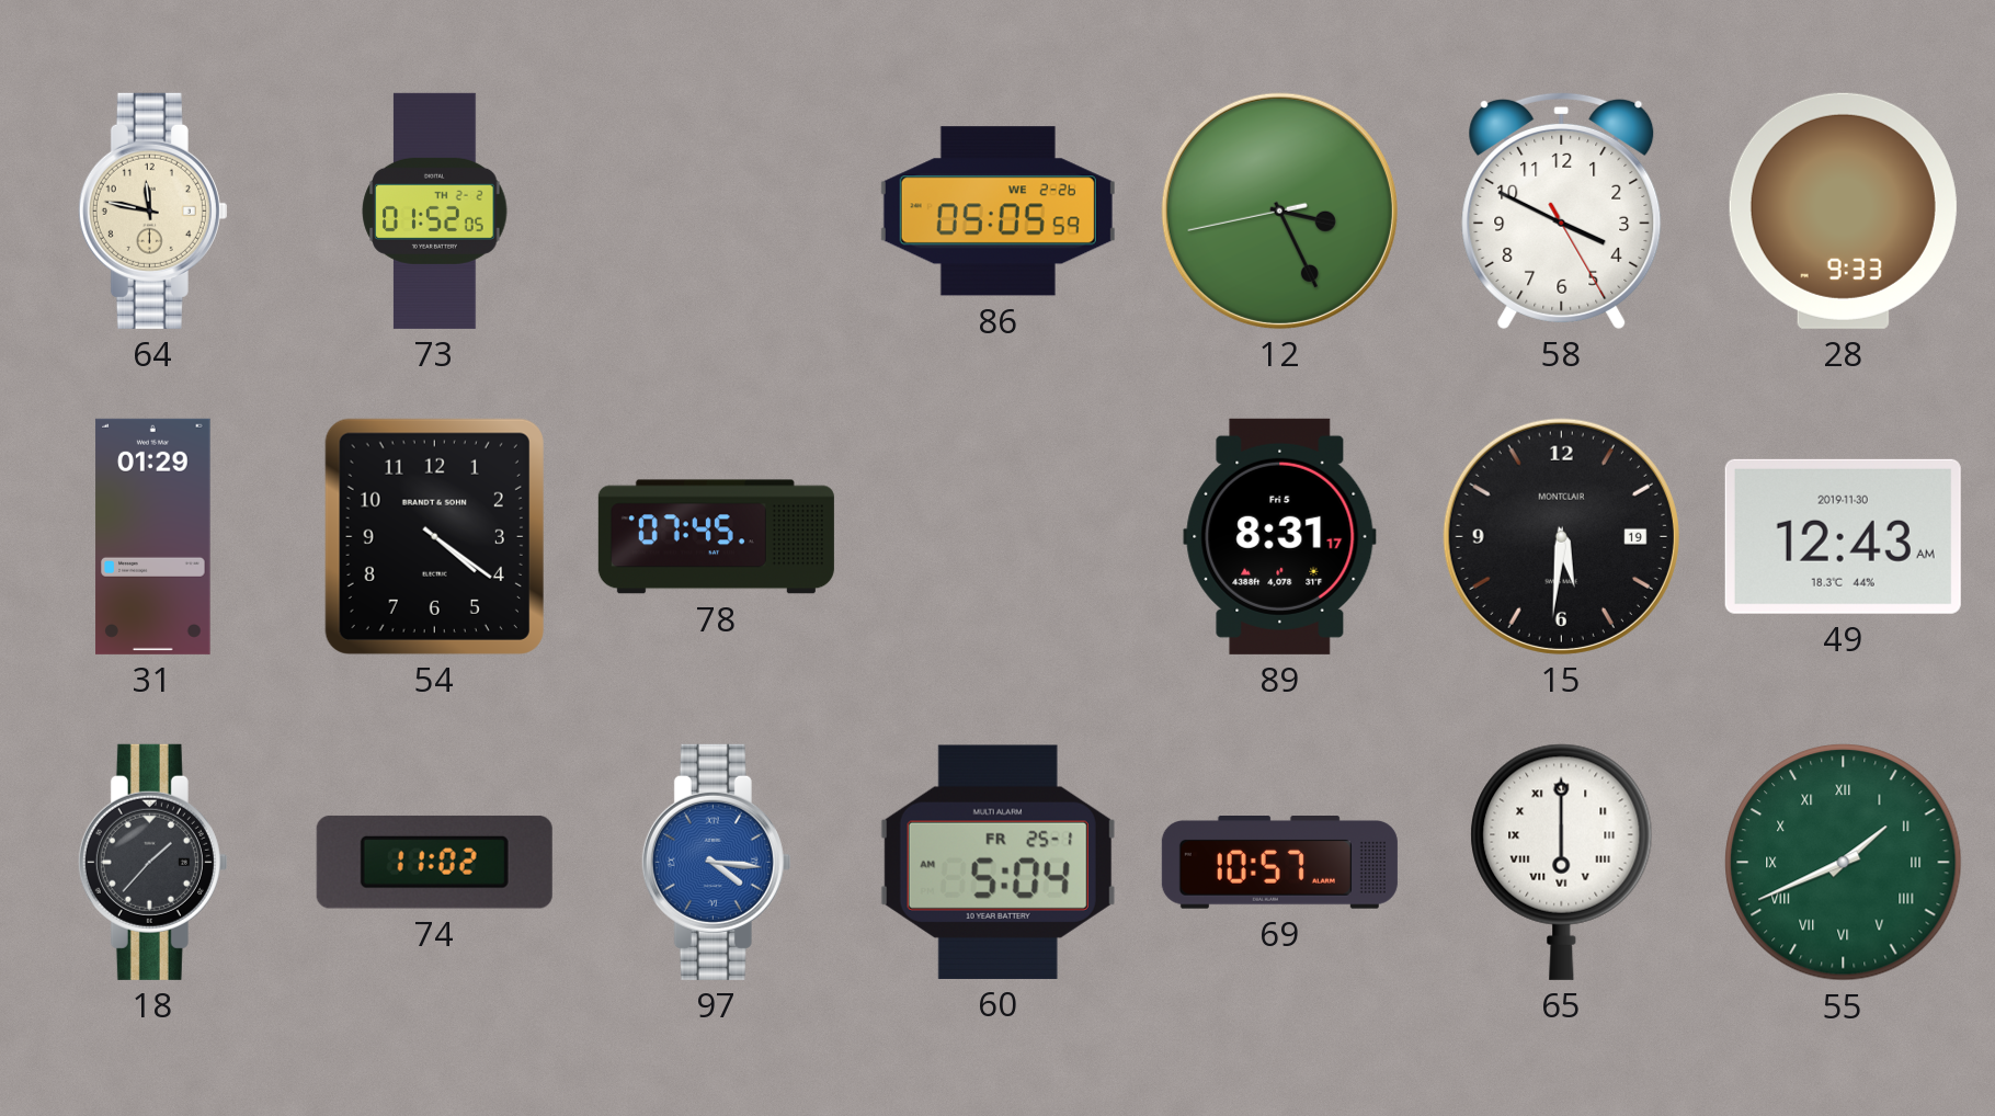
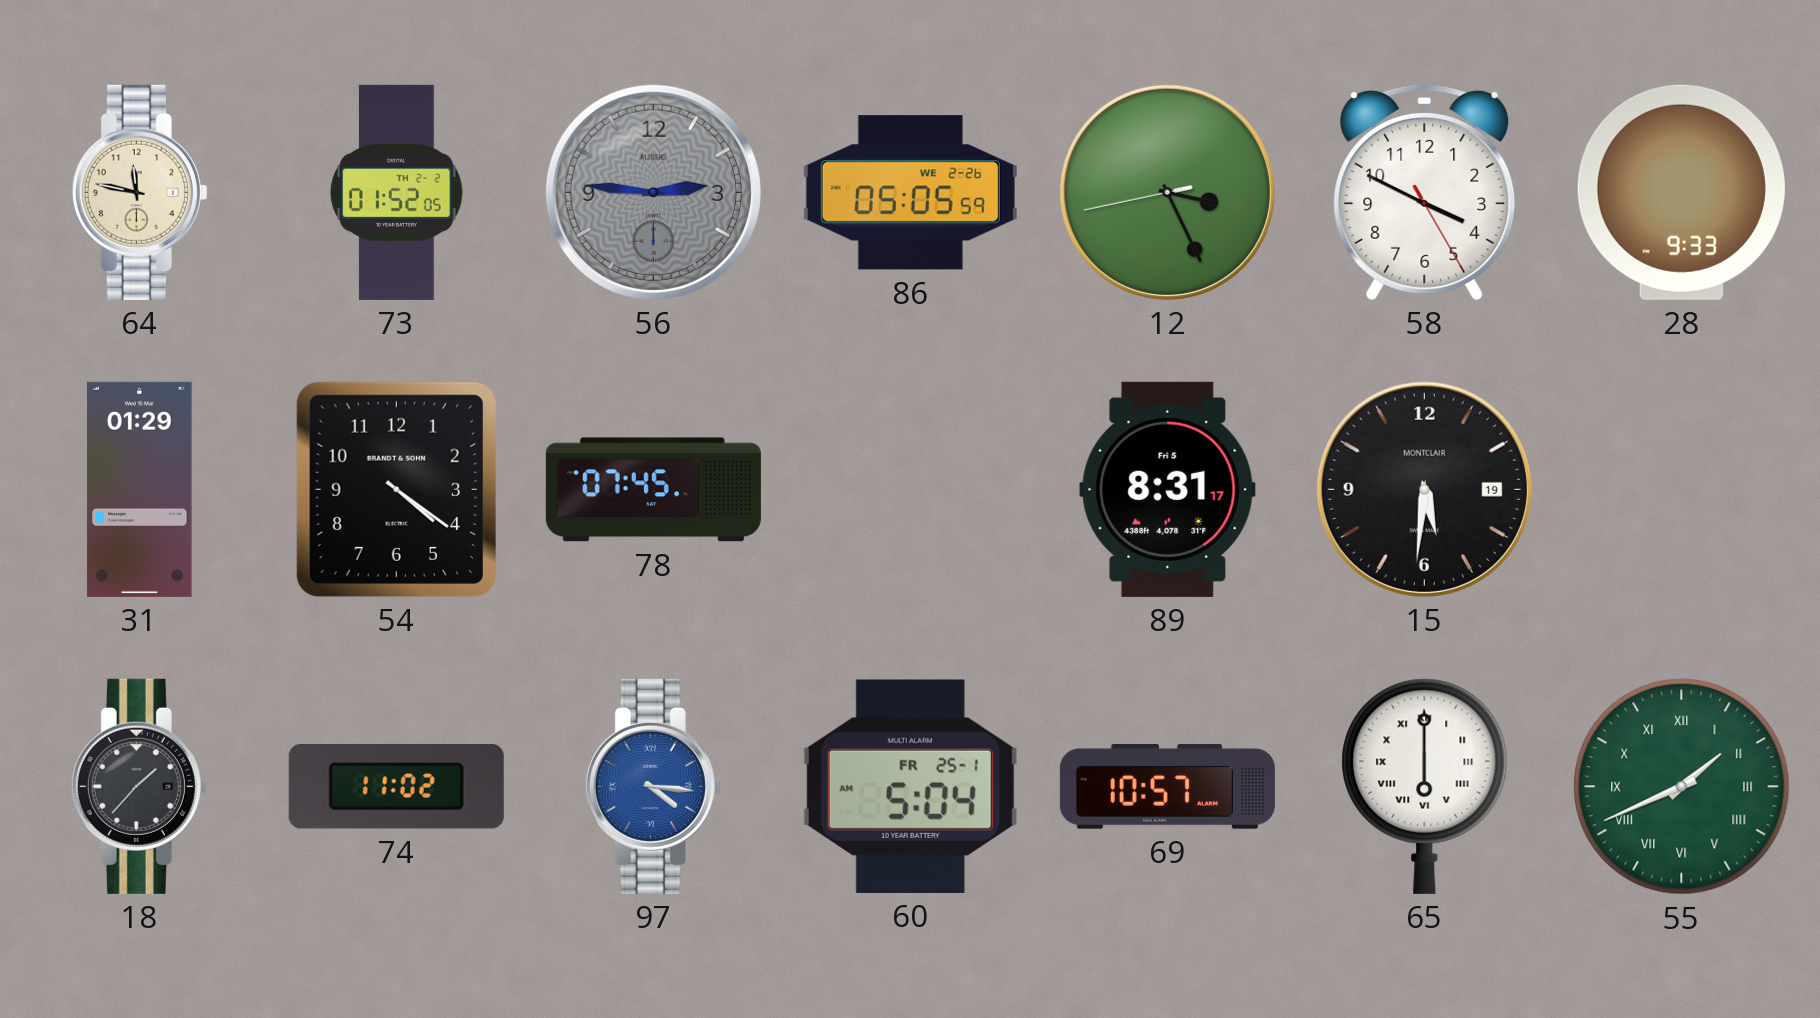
56: none -> 2:46 (653, 192)
49: 12:43 -> none (1843, 536)
